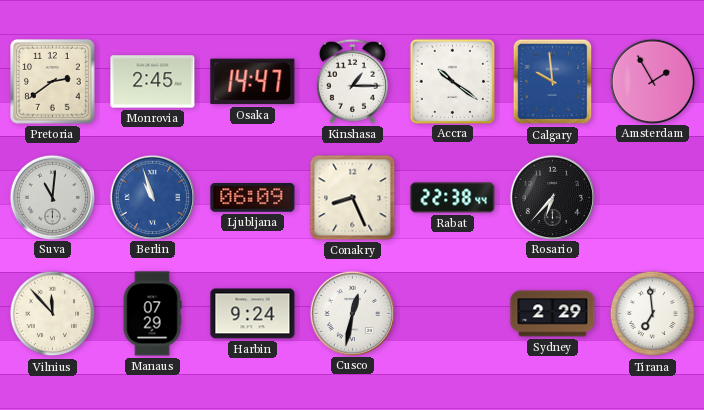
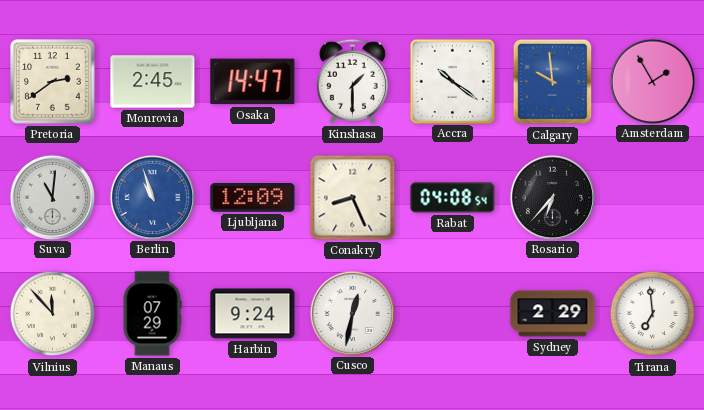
Kinshasa: 1:15 -> 1:30 (352, 81)
Ljubljana: 06:09 -> 12:09 (253, 198)
Rabat: 22:38 -> 04:08 (453, 198)
